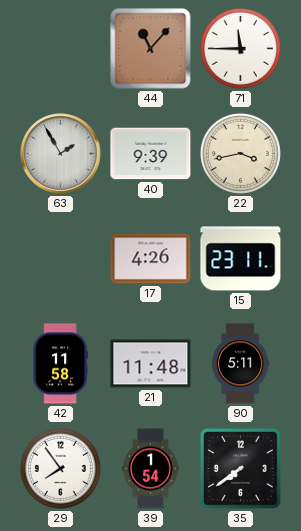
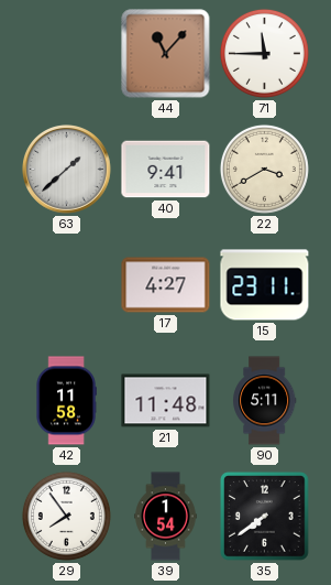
63: 1:55 -> 1:38 (67, 170)
40: 9:39 -> 9:41 (166, 170)
22: 3:43 -> 3:40 (264, 169)
17: 4:26 -> 4:27 (166, 285)
